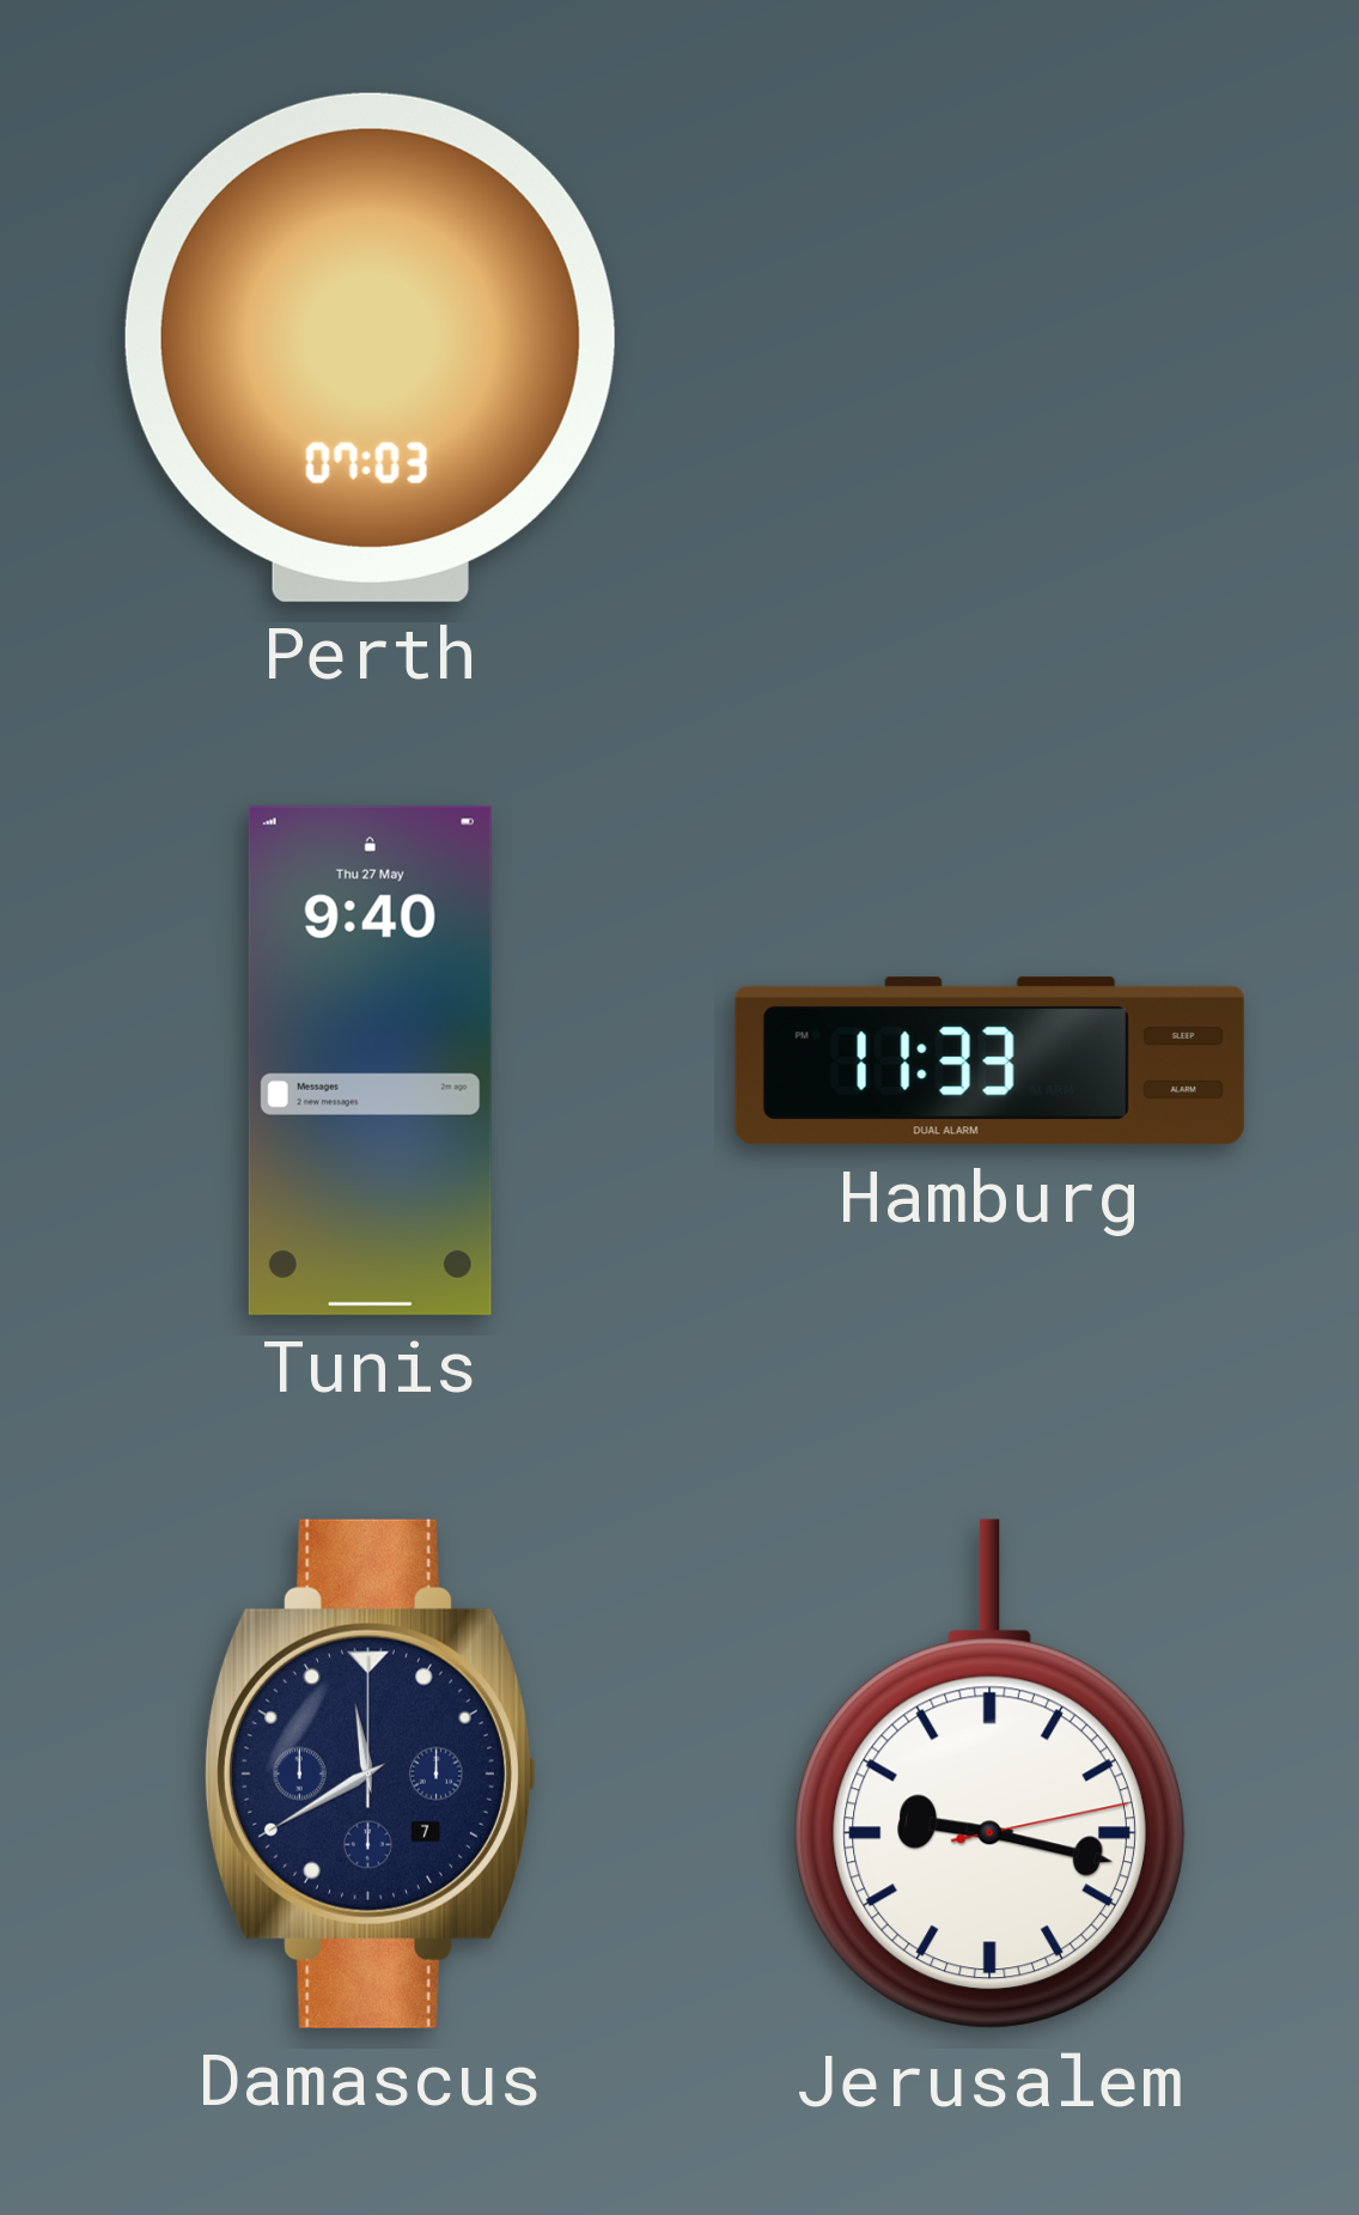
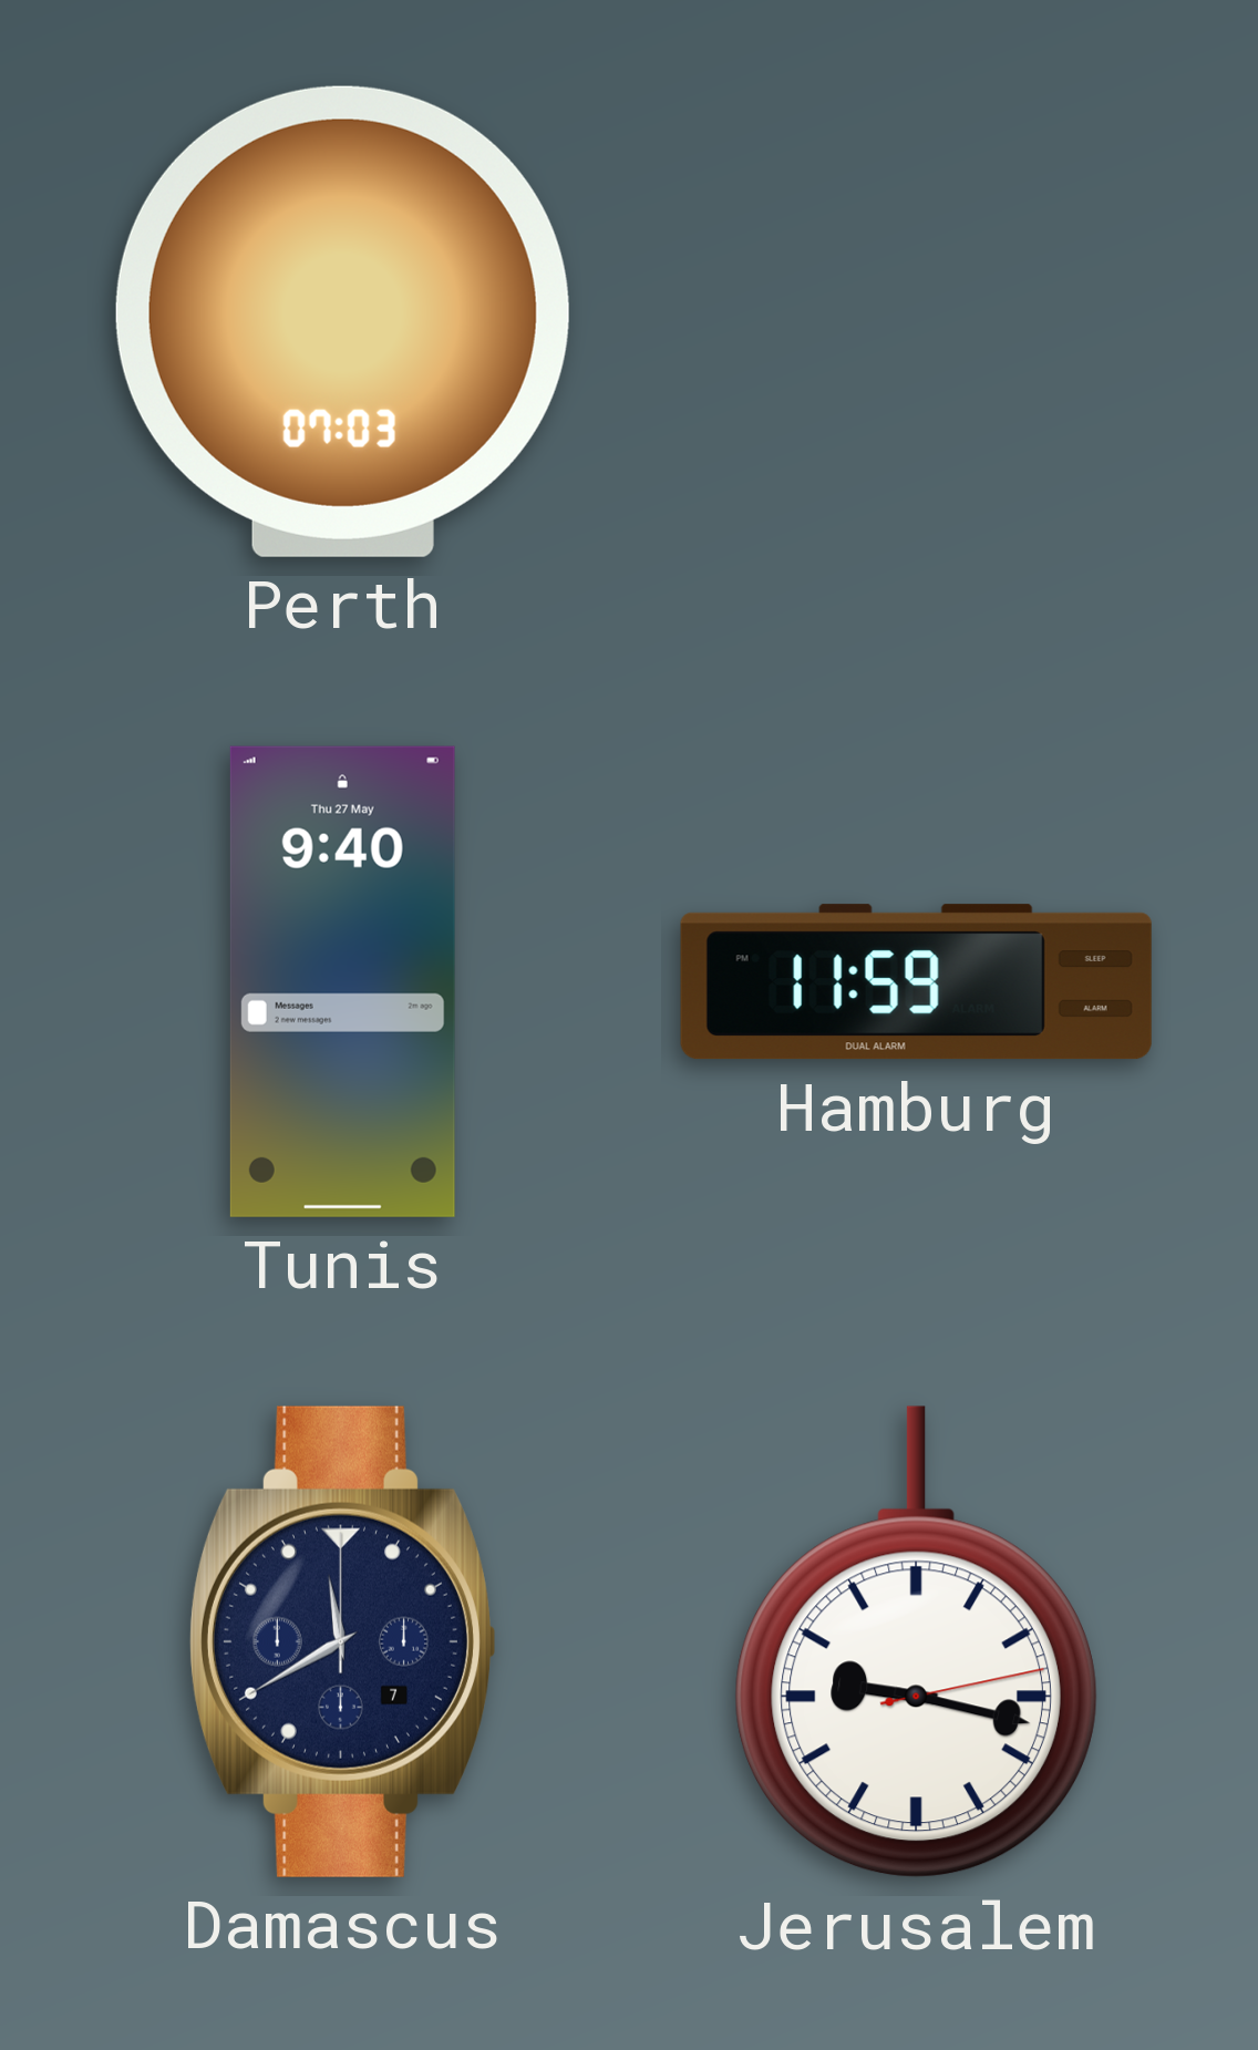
Hamburg: 11:33 -> 11:59 (916, 982)
